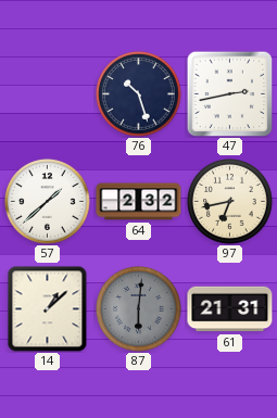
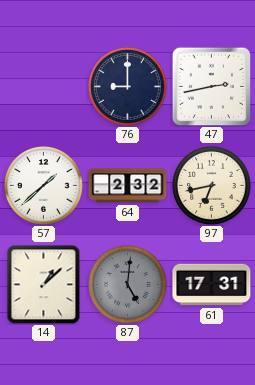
76: 10:27 -> 9:00 (128, 87)
87: 6:01 -> 5:01 (128, 285)
61: 21:31 -> 17:31 (212, 285)
